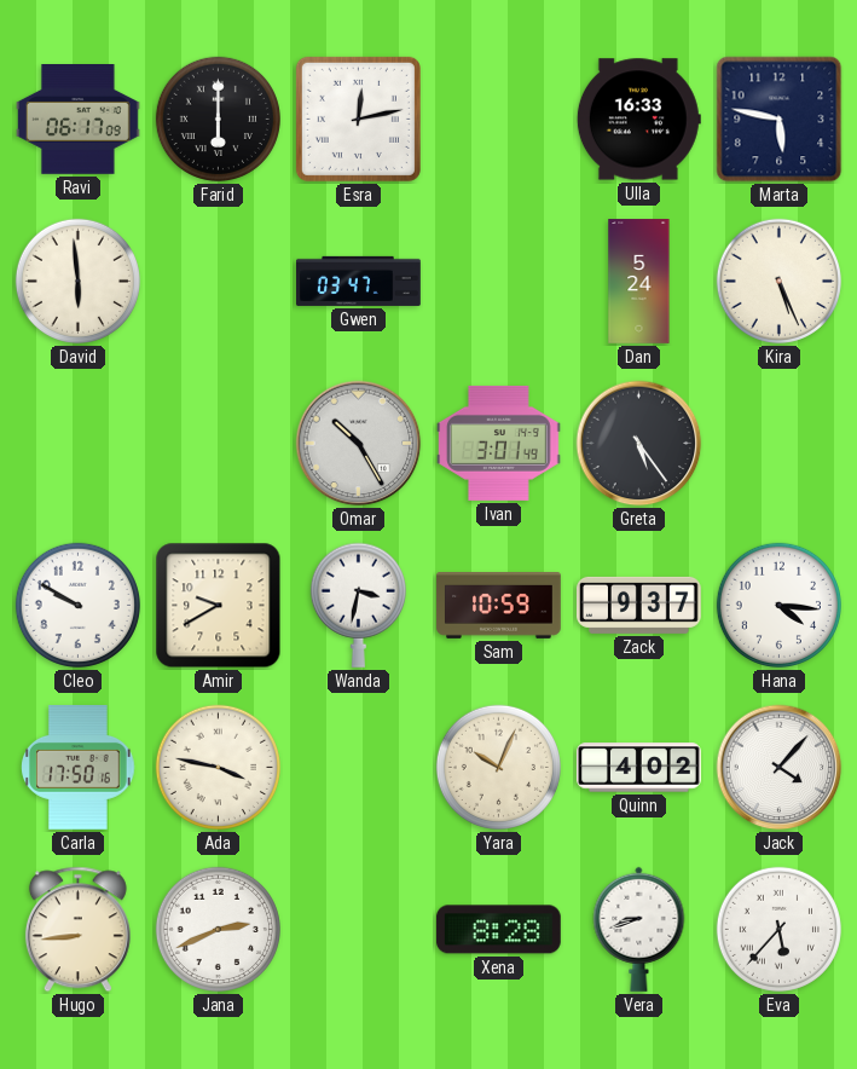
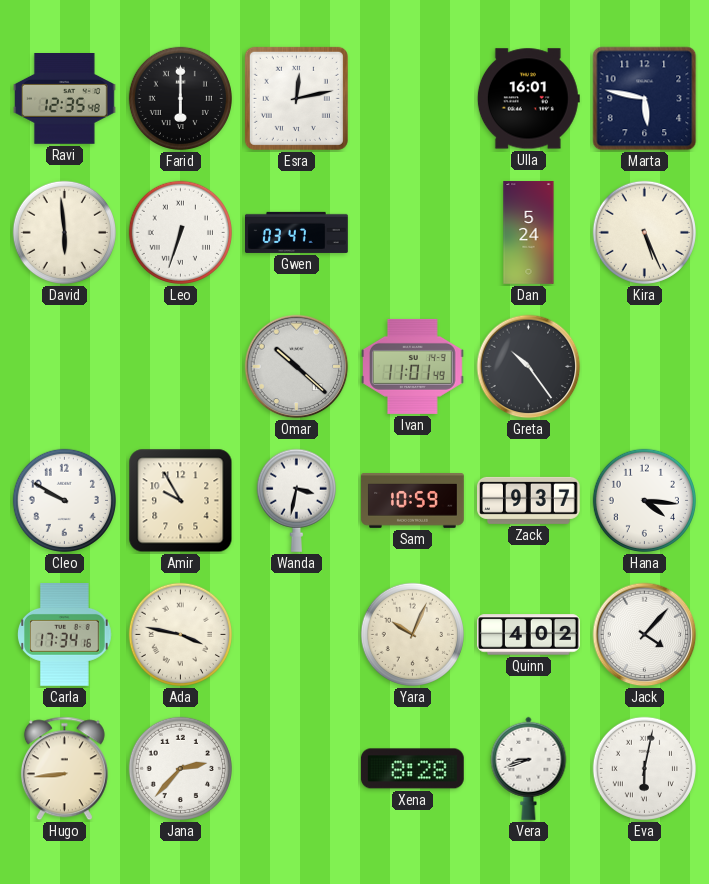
Ravi: 06:17 -> 12:35 (65, 99)
Ulla: 16:33 -> 16:01 (528, 99)
Leo: none -> 6:33 (180, 232)
Omar: 10:25 -> 10:22 (297, 367)
Ivan: 3:01 -> 11:01 (413, 366)
Greta: 5:24 -> 10:24 (529, 367)
Amir: 9:40 -> 9:55 (181, 501)
Carla: 17:50 -> 17:34 (65, 635)
Jana: 2:41 -> 2:37 (180, 768)
Eva: 5:37 -> 6:02 (644, 768)
